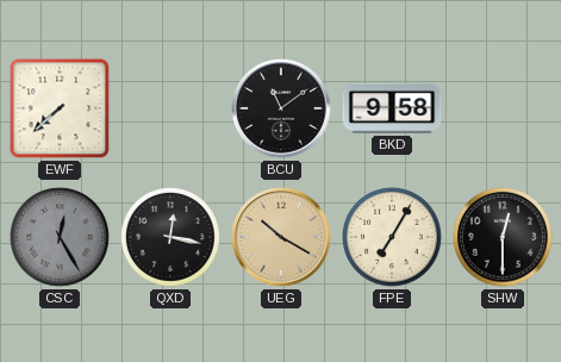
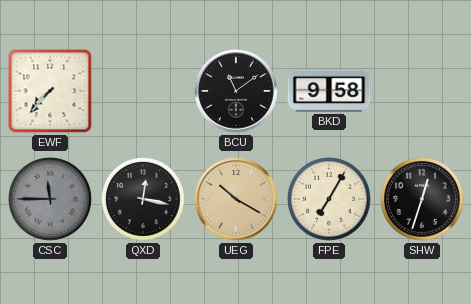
EWF: 7:38 -> 7:37 (50, 91)
CSC: 12:25 -> 11:45 (51, 200)
SHW: 12:30 -> 12:33 (423, 200)
